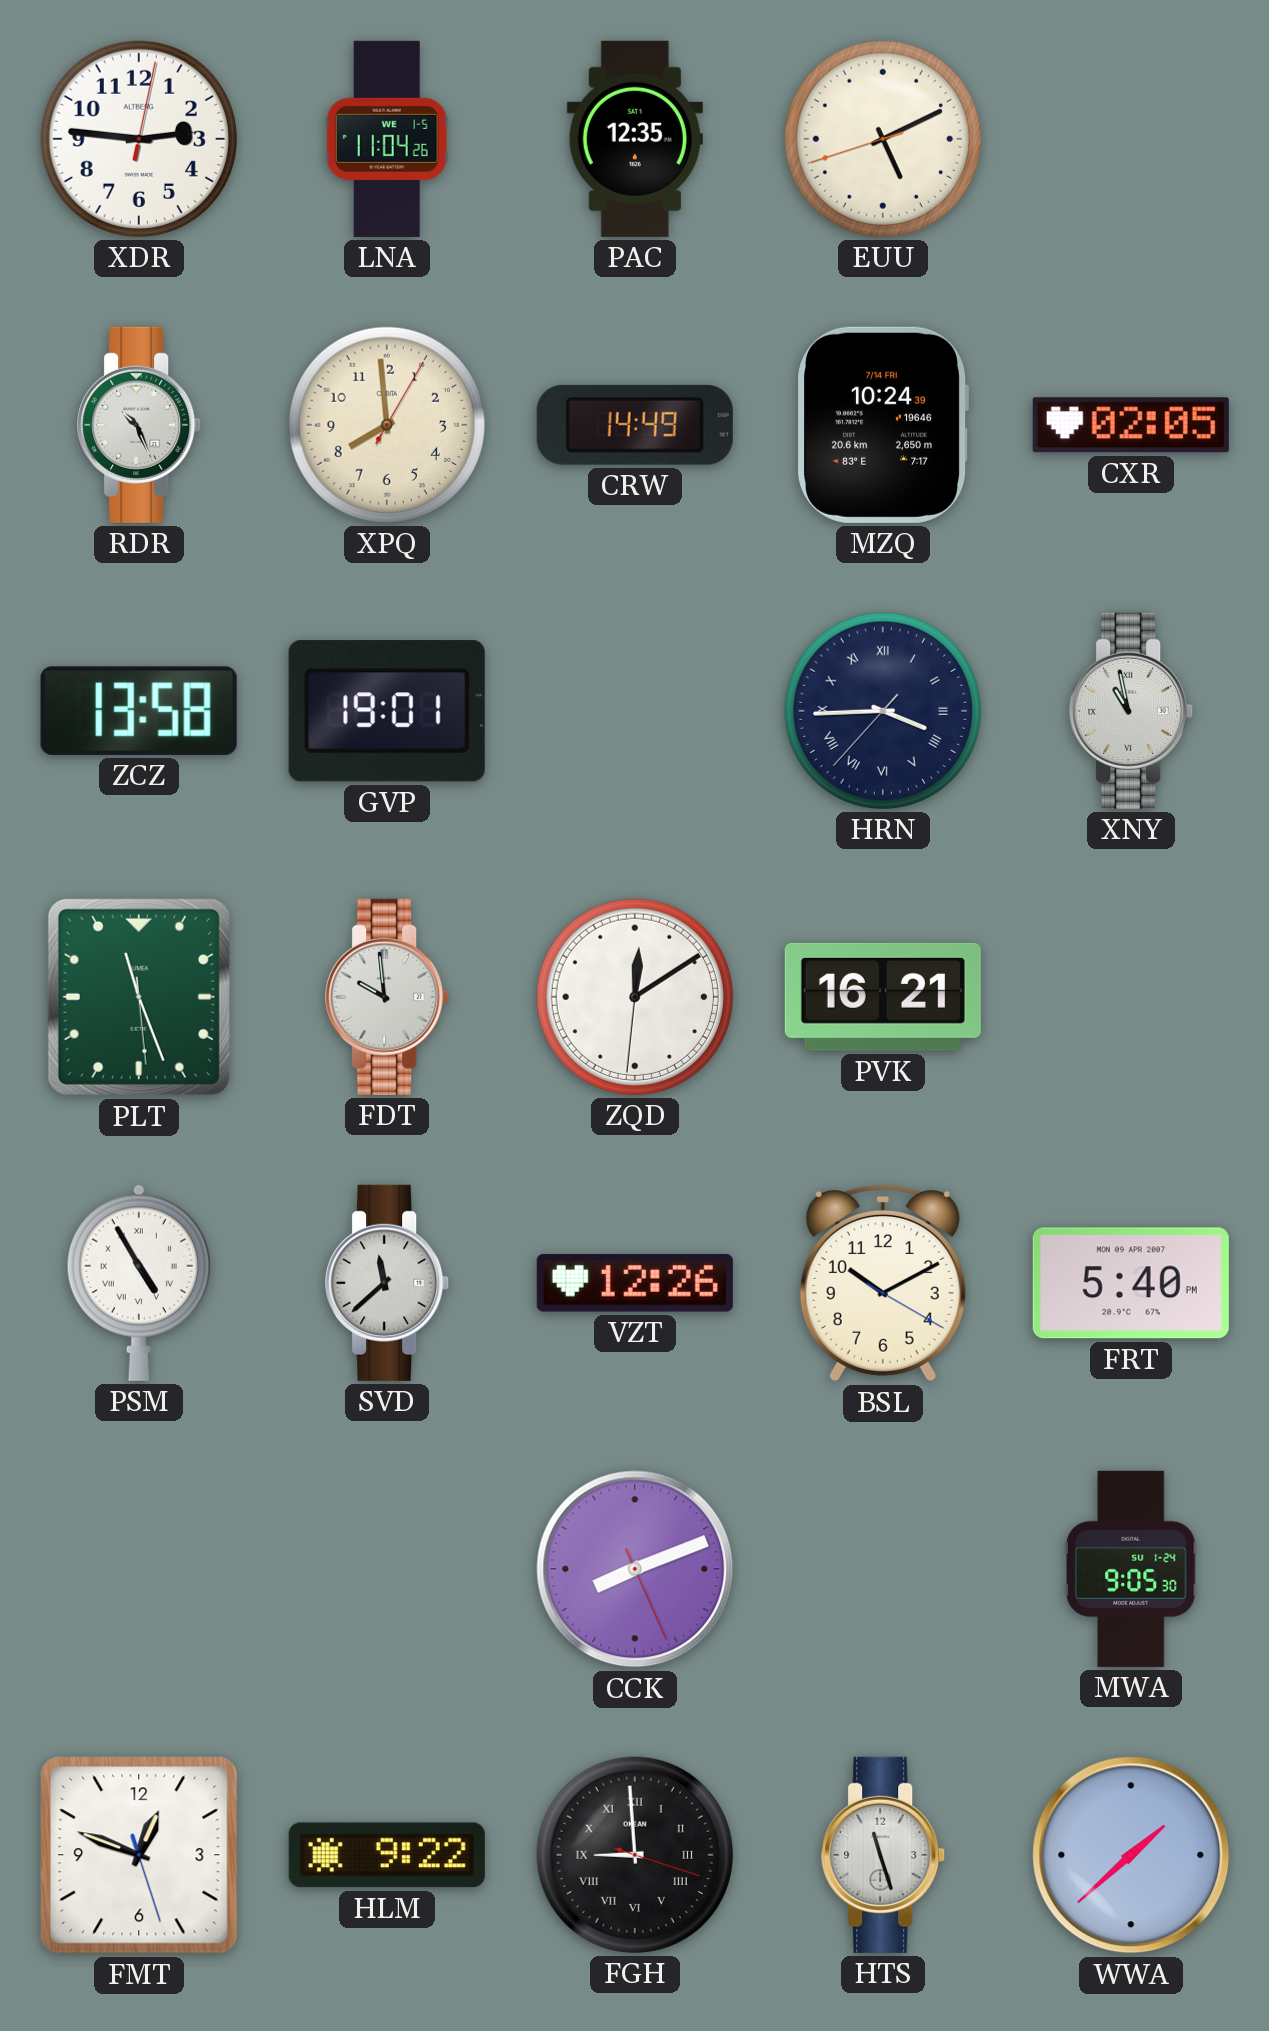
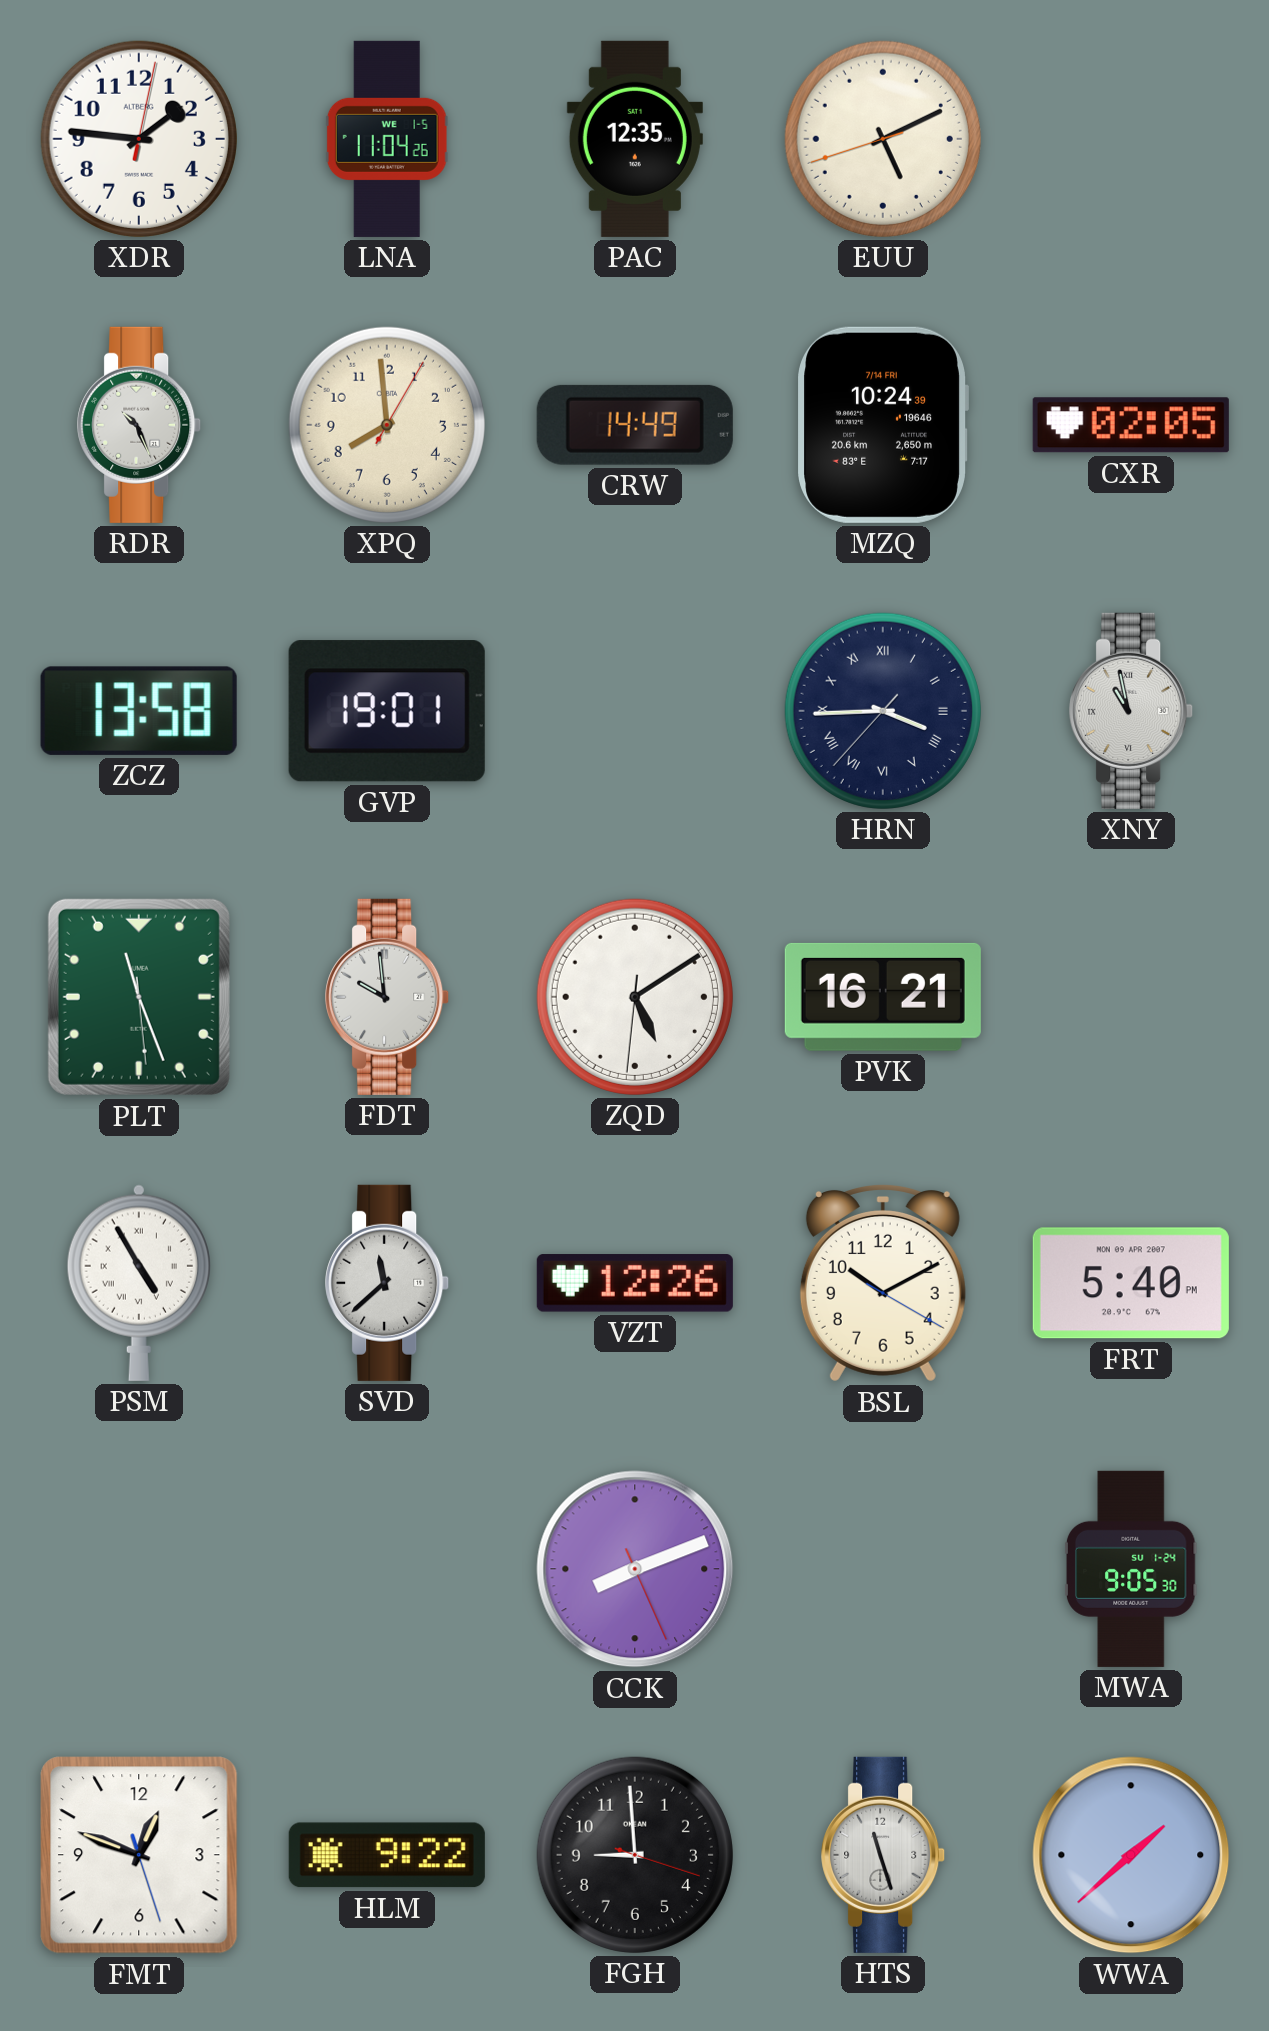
XDR: 2:46 -> 1:46 (139, 139)
ZQD: 12:09 -> 5:09 (635, 997)
FGH numerals: Roman -> Arabic (635, 1855)
